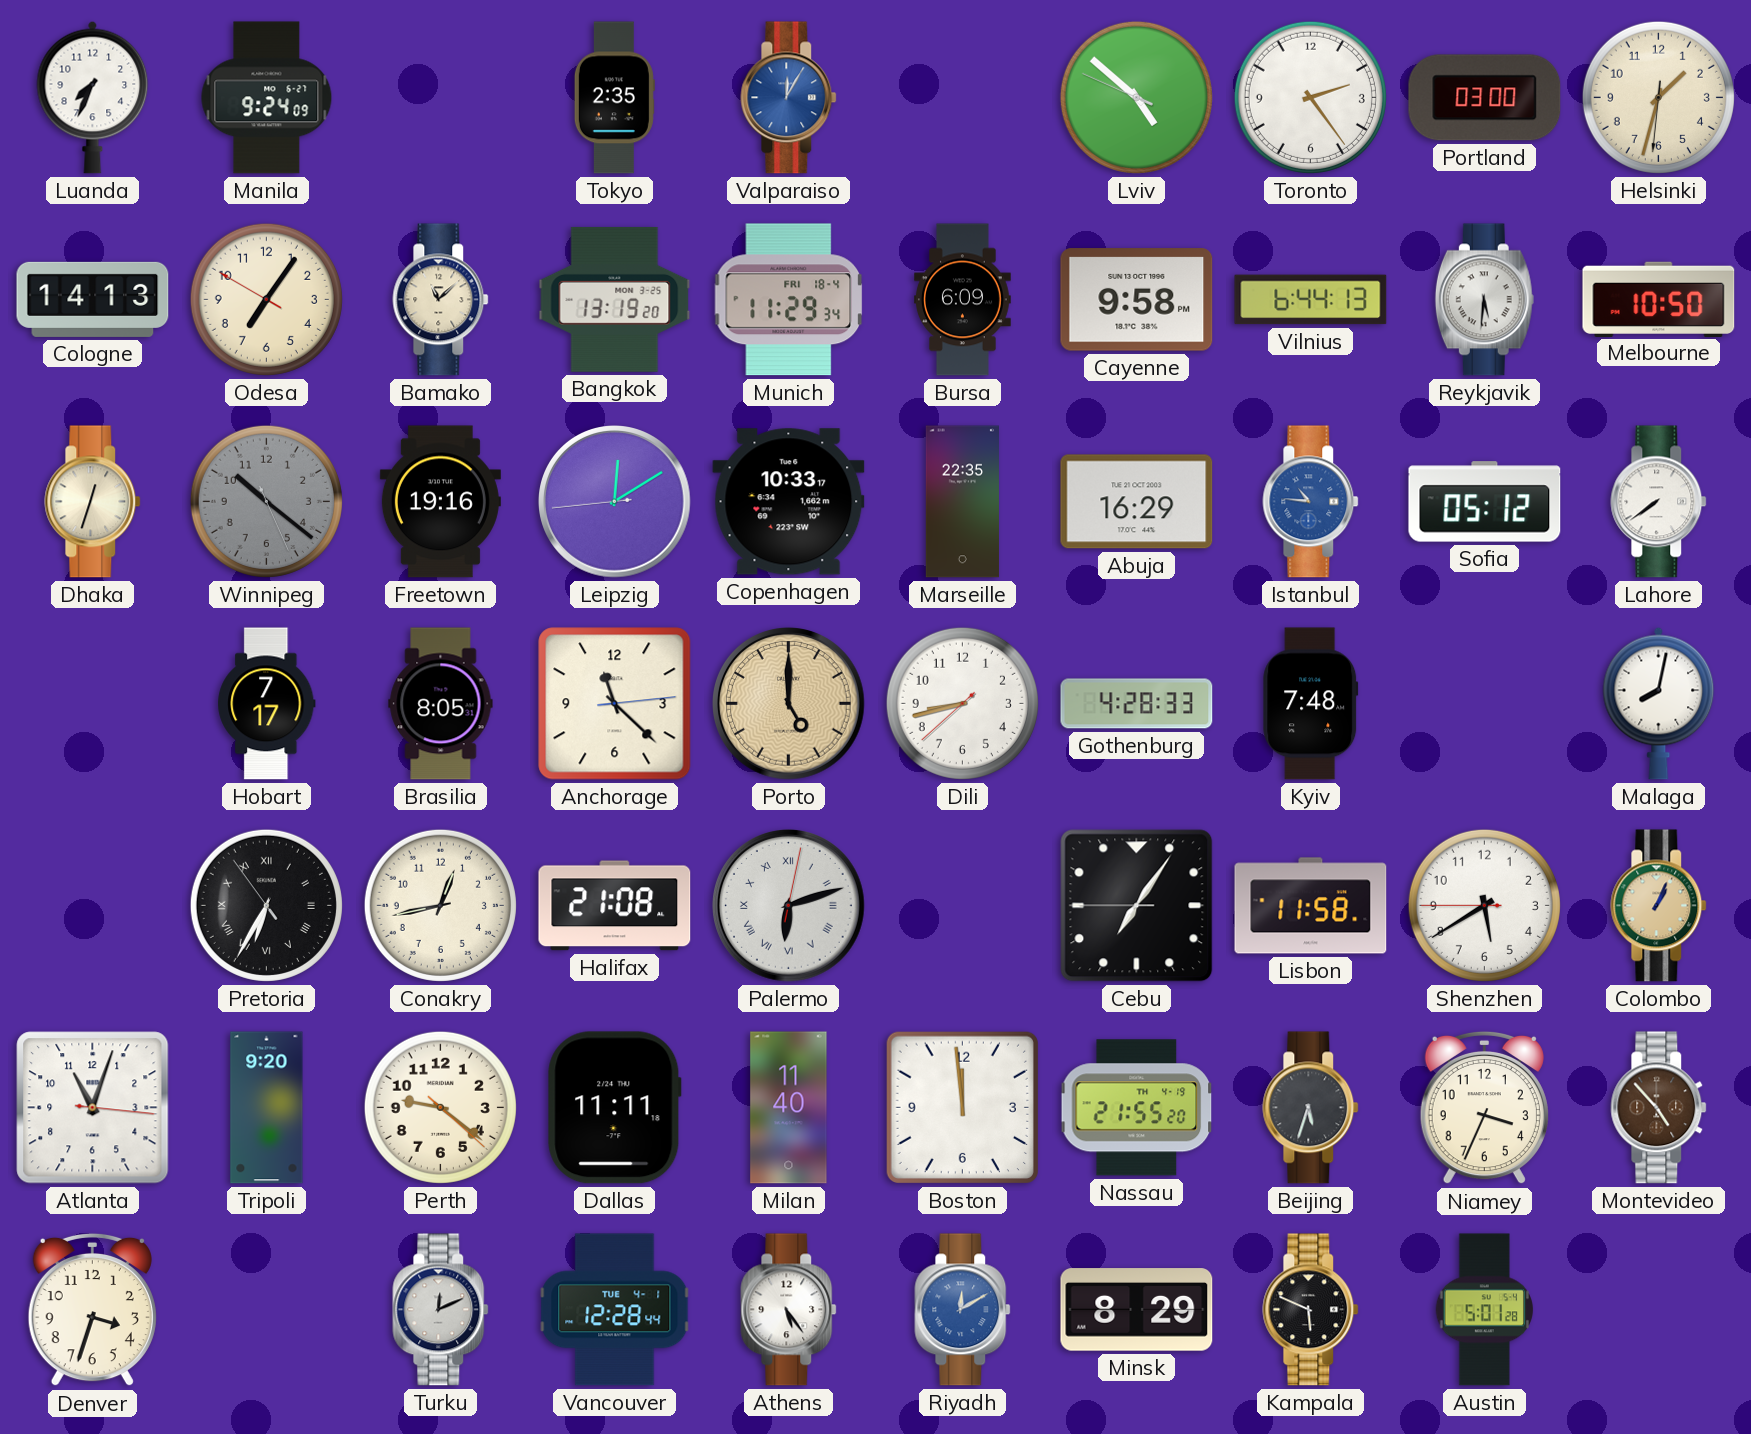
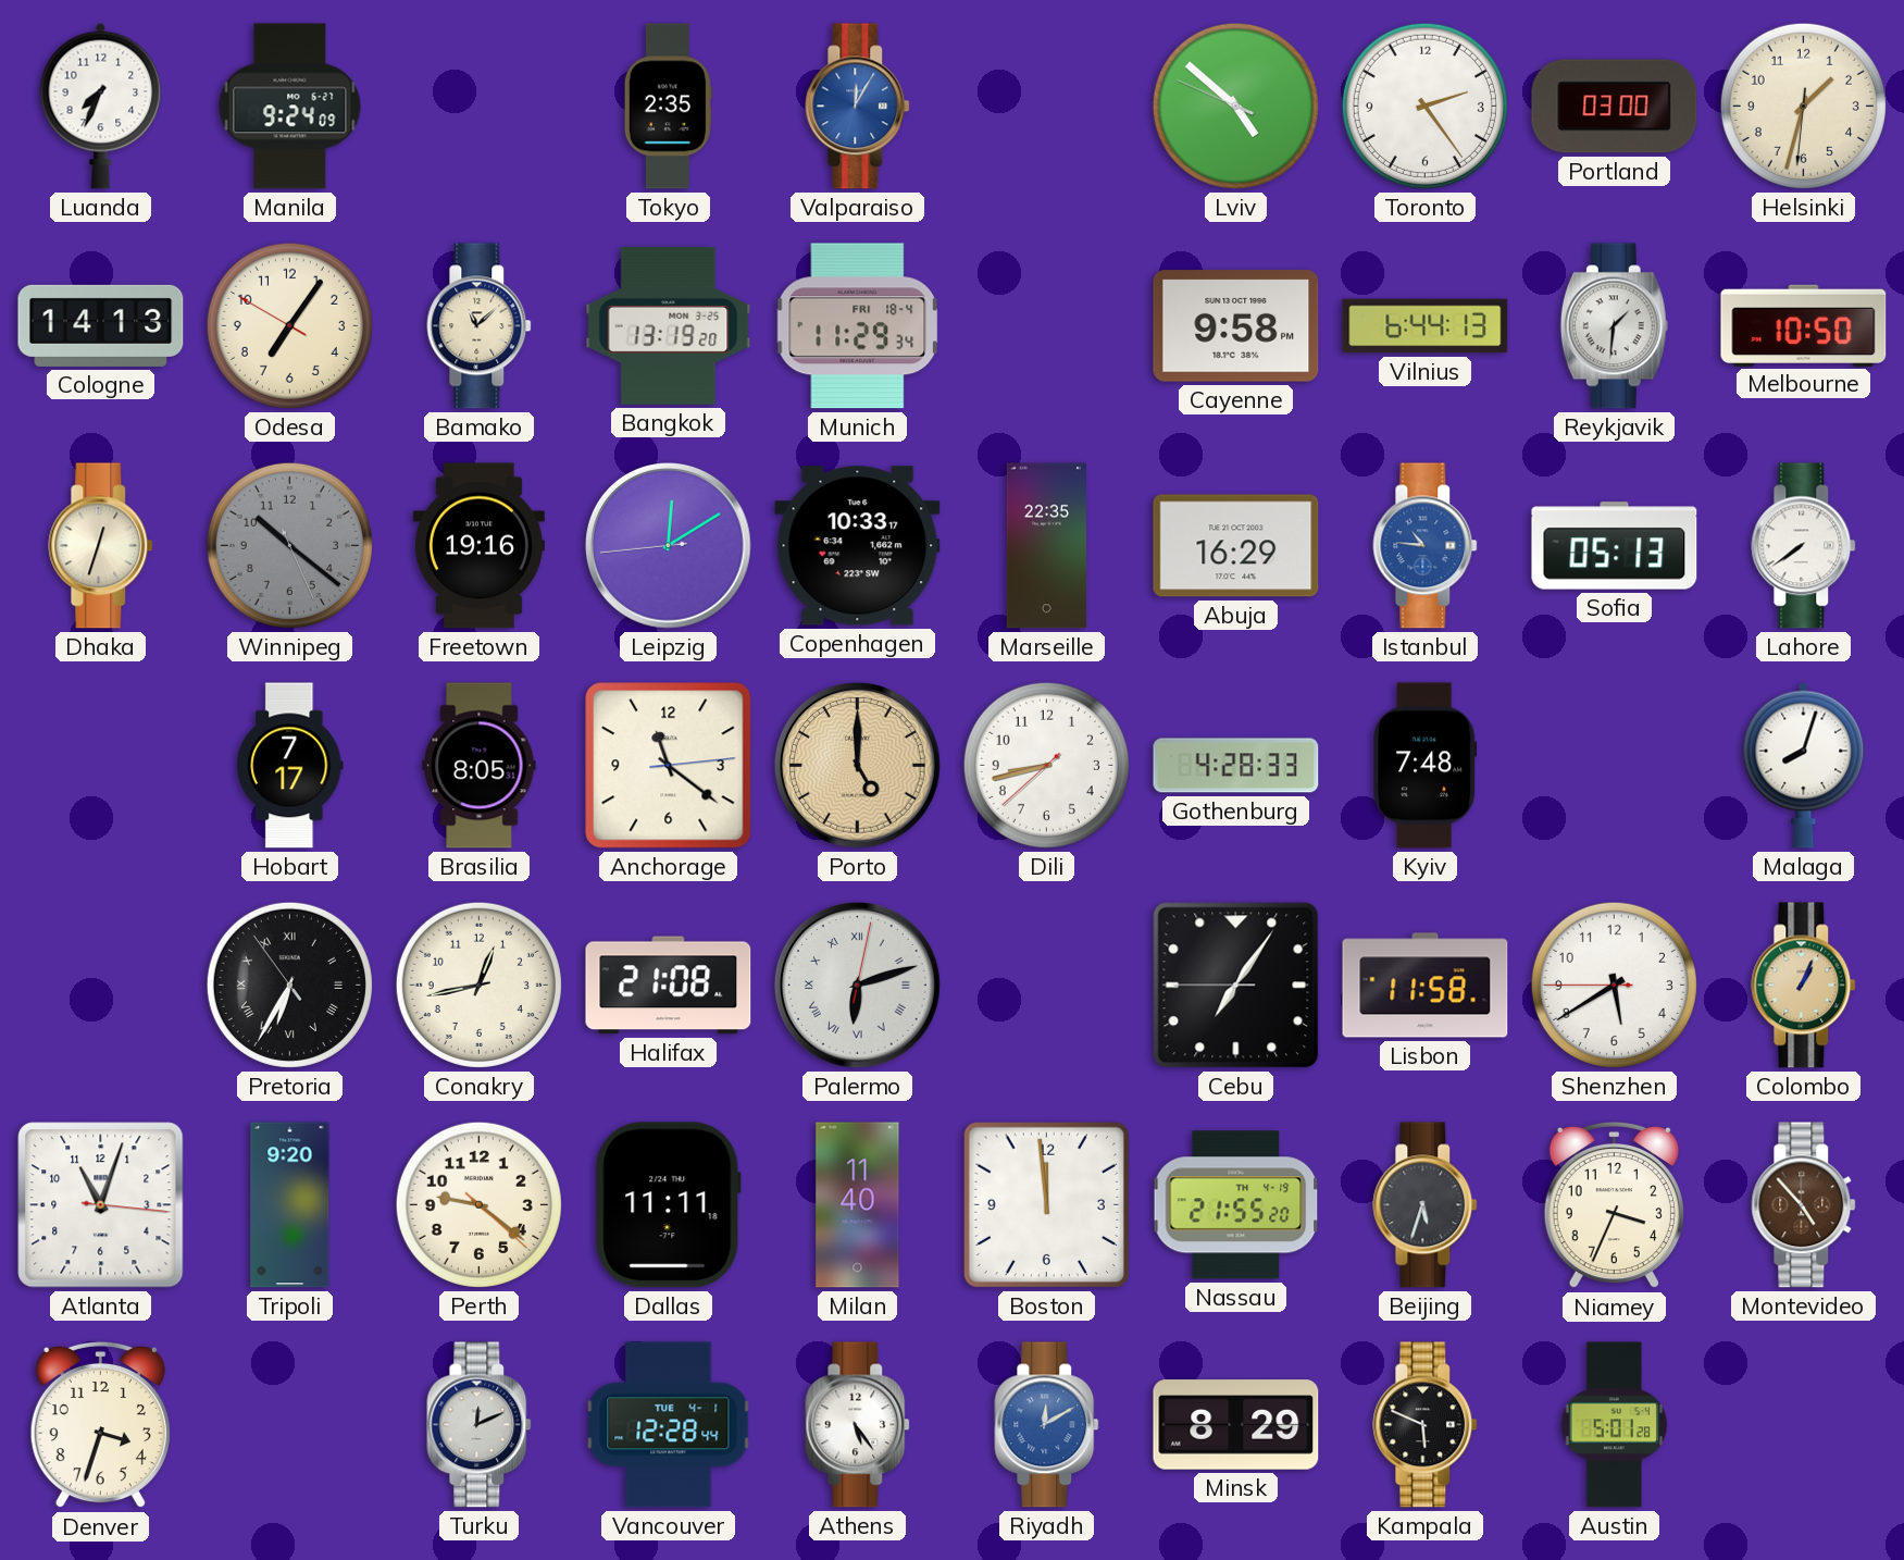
Bursa: 6:09 -> none (963, 300)
Reykjavik: 5:31 -> 1:31 (1614, 326)
Sofia: 05:12 -> 05:13 (1615, 546)
Anchorage: 11:22 -> 11:21 (669, 766)
Malaga: 8:02 -> 8:03 (1804, 765)
